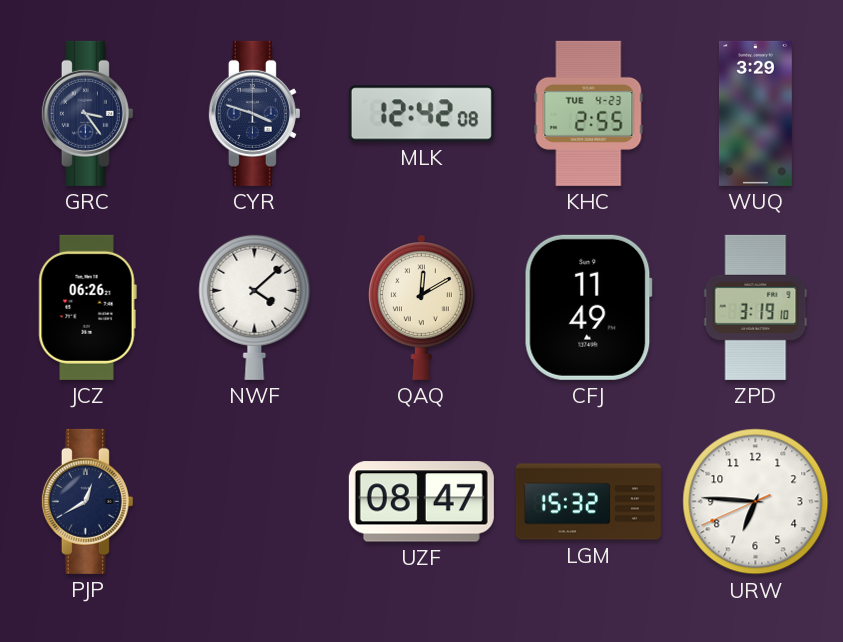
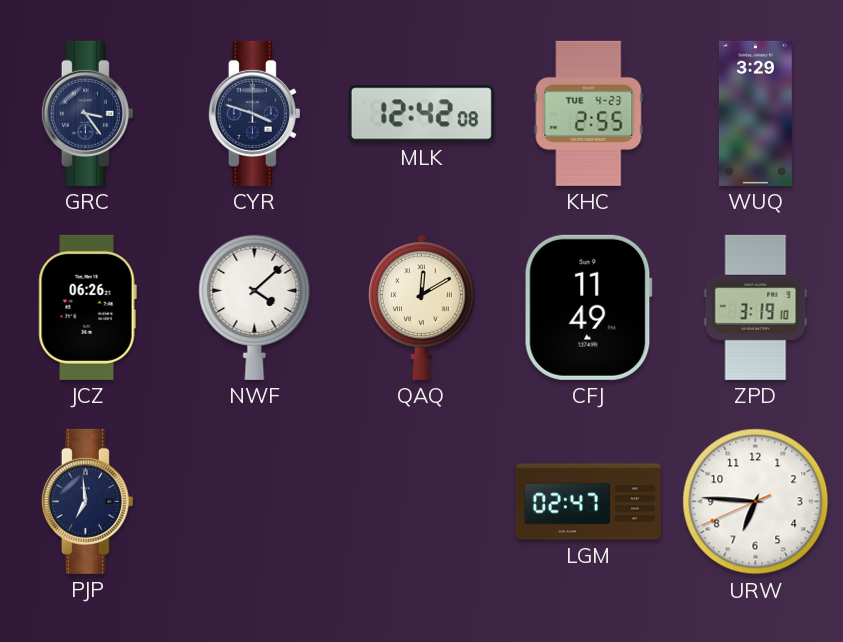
PJP: 12:40 -> 6:59 (87, 501)
UZF: 08:47 -> none (421, 502)
LGM: 15:32 -> 02:47 (588, 502)
